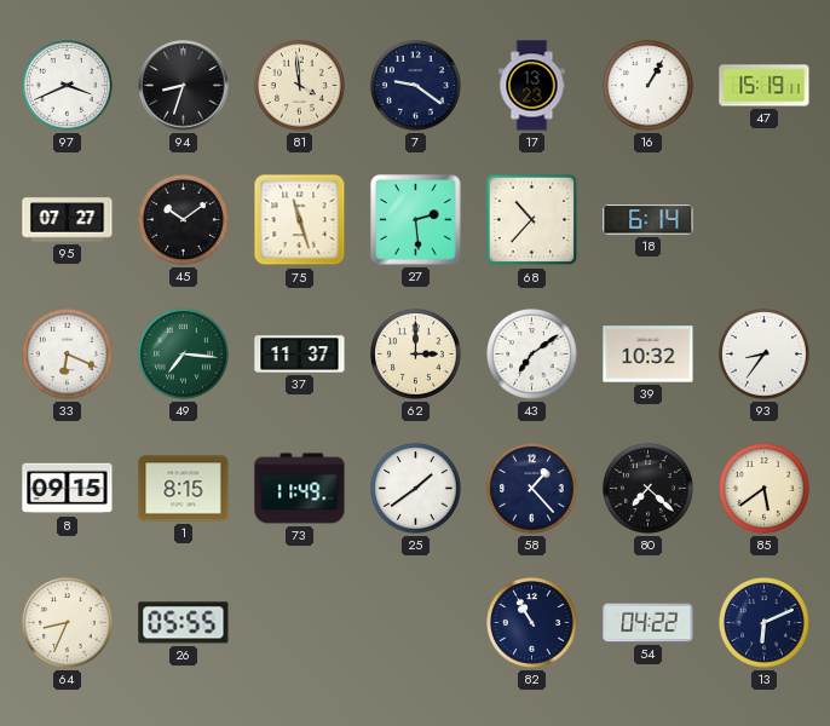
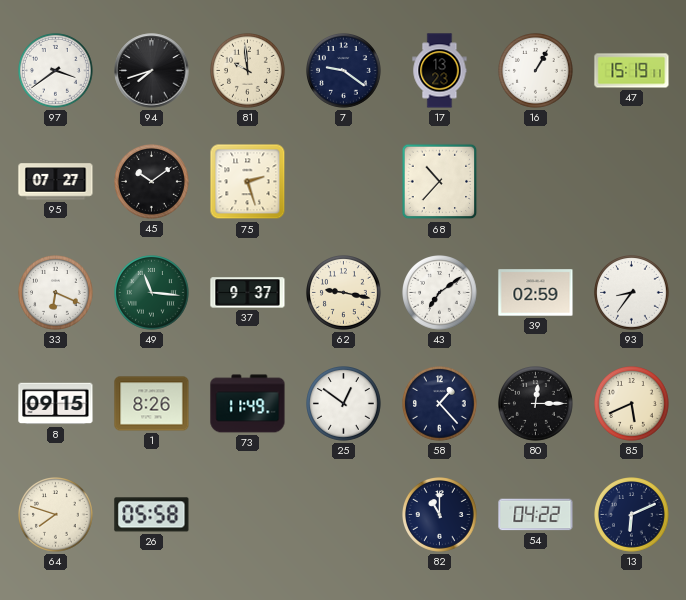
97: 3:41 -> 3:39 (56, 71)
94: 8:33 -> 7:42 (152, 71)
81: 3:59 -> 9:59 (248, 71)
75: 11:27 -> 2:27 (248, 182)
27: 2:29 -> none (416, 220)
18: 6:14 -> none (649, 220)
49: 7:16 -> 11:16 (152, 293)
37: 11:37 -> 9:37 (248, 293)
62: 3:00 -> 9:17 (344, 293)
39: 10:32 -> 02:59 (536, 293)
1: 8:15 -> 8:26 (152, 404)
25: 1:39 -> 12:51 (344, 404)
80: 7:22 -> 12:15 (536, 404)
85: 5:39 -> 5:41 (632, 404)
64: 8:34 -> 7:48 (56, 515)
26: 05:55 -> 05:58 (152, 515)
82: 10:55 -> 11:00 (440, 515)
